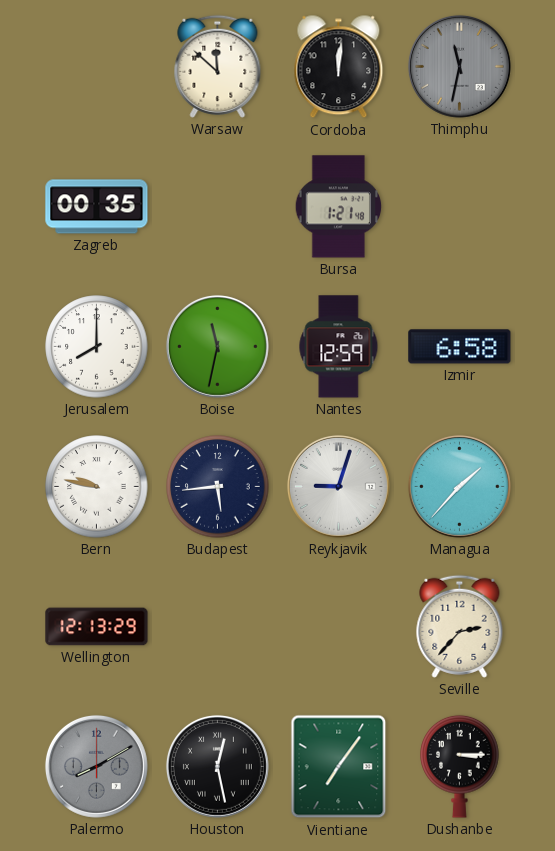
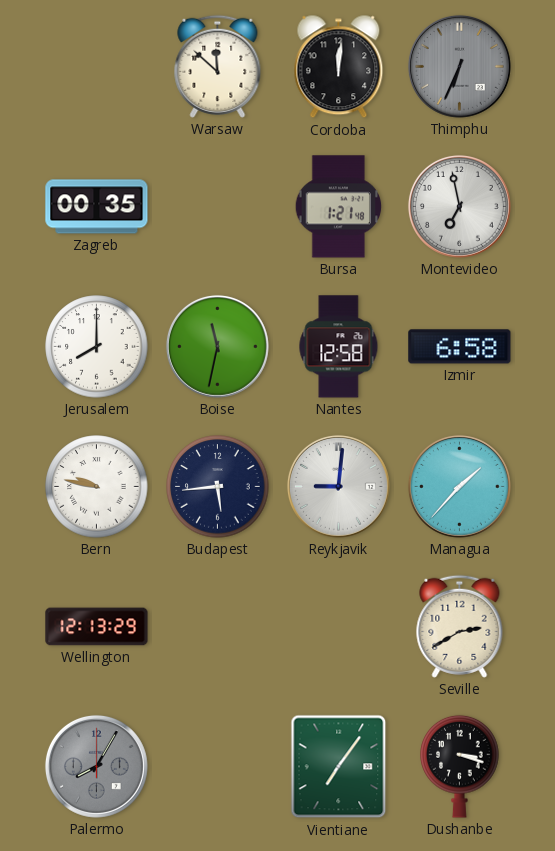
Thimphu: 11:32 -> 6:34 (459, 66)
Montevideo: none -> 6:58 (459, 206)
Nantes: 12:59 -> 12:58 (339, 347)
Reykjavik: 9:03 -> 9:01 (338, 486)
Seville: 2:37 -> 2:40 (460, 626)
Palermo: 8:10 -> 8:05 (96, 766)
Houston: 12:28 -> none (217, 766)
Dushanbe: 3:15 -> 3:18 (460, 766)
